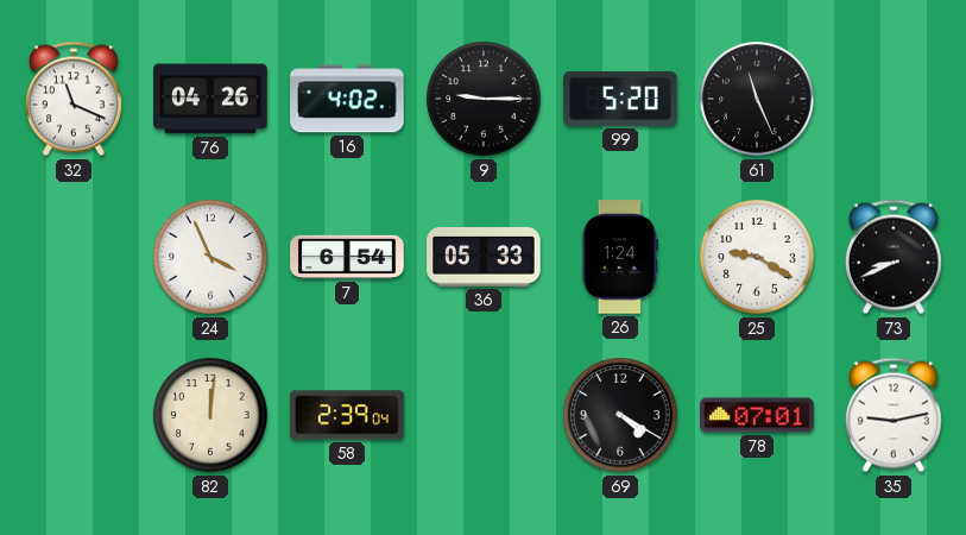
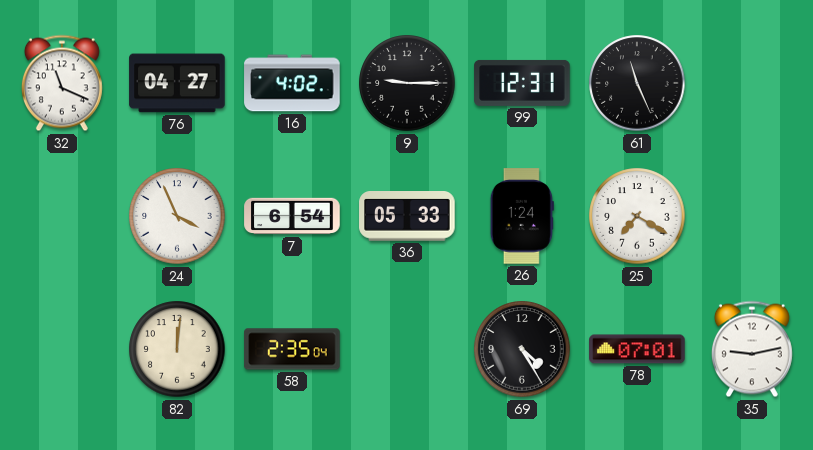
76: 04:26 -> 04:27 (177, 83)
99: 5:20 -> 12:31 (522, 83)
25: 9:20 -> 7:20 (637, 216)
73: 8:41 -> none (894, 257)
58: 2:39 -> 2:35 (292, 349)
69: 4:20 -> 4:25 (522, 349)
